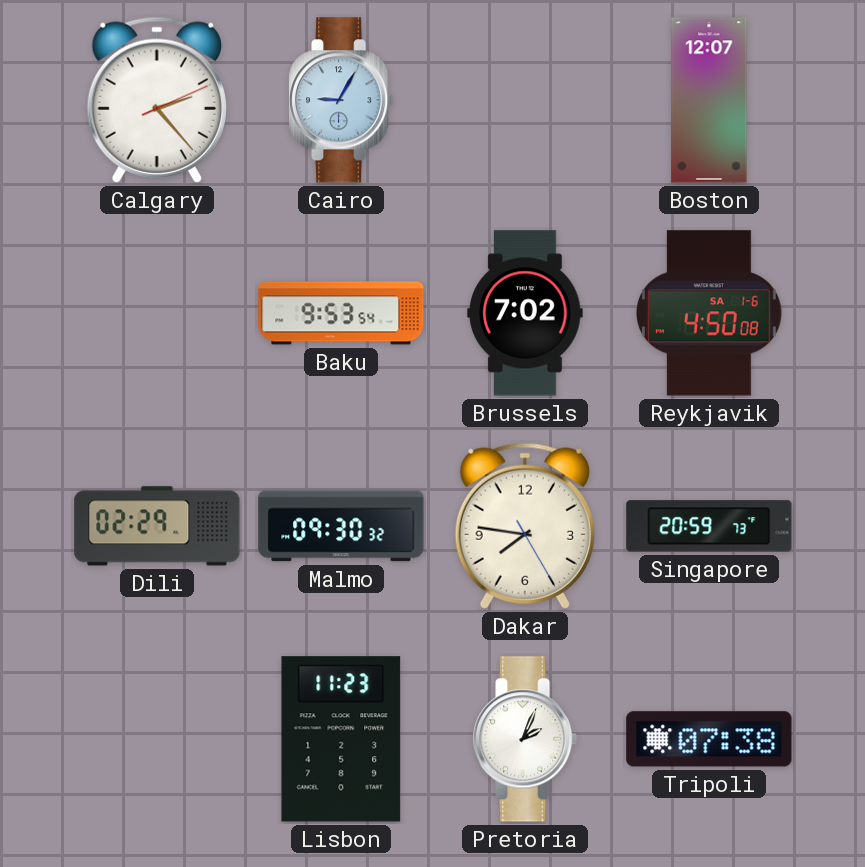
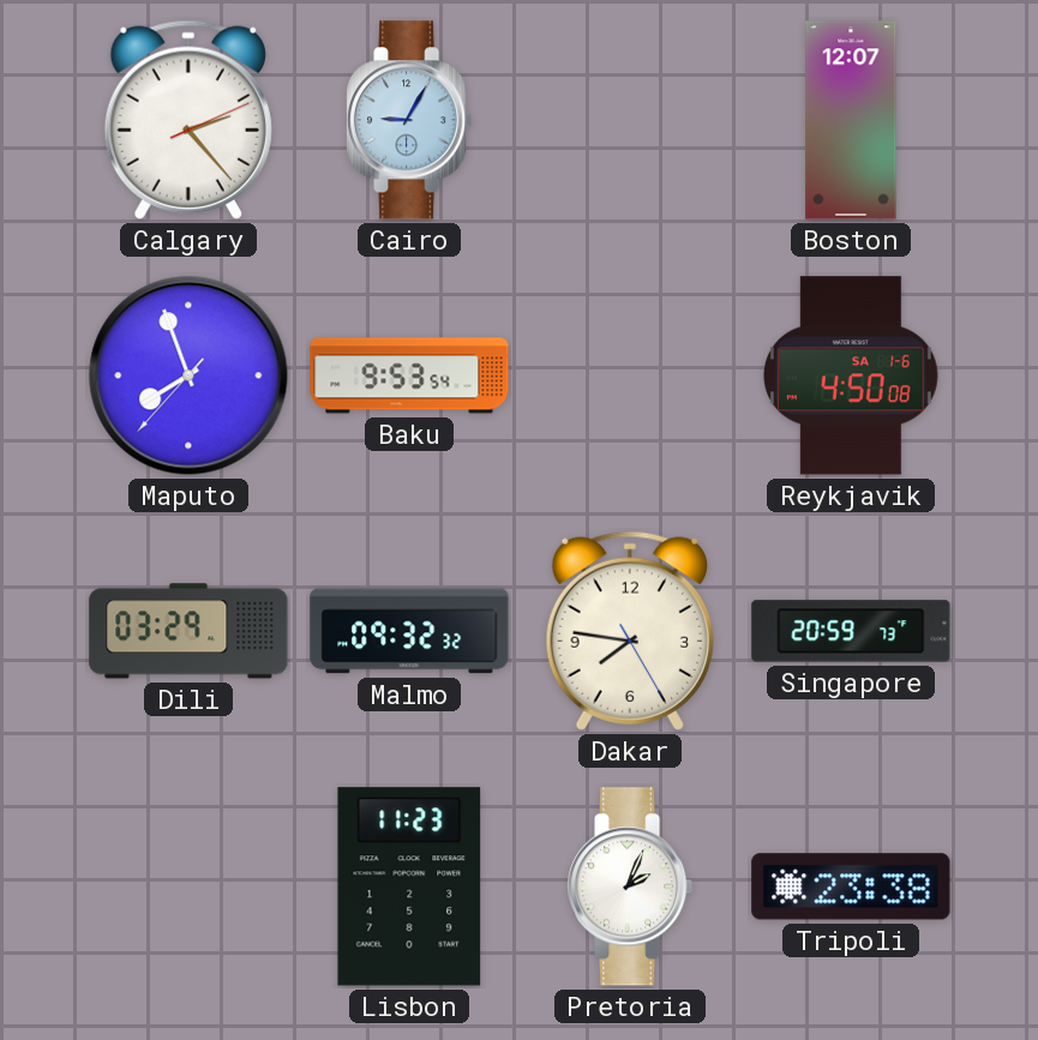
Maputo: none -> 7:56 (188, 375)
Brussels: 7:02 -> none (525, 313)
Dili: 02:29 -> 03:29 (188, 631)
Malmo: 09:30 -> 09:32 (409, 631)
Tripoli: 07:38 -> 23:38 (851, 886)
